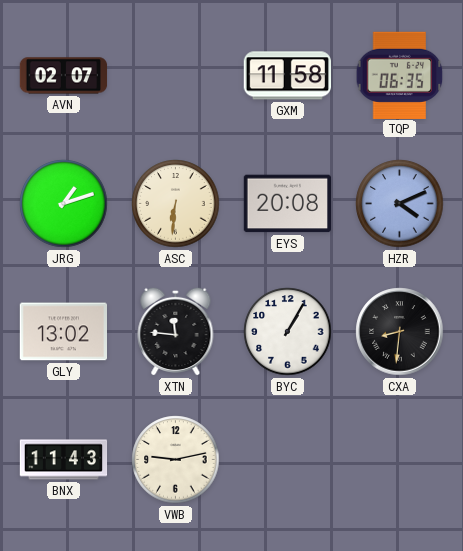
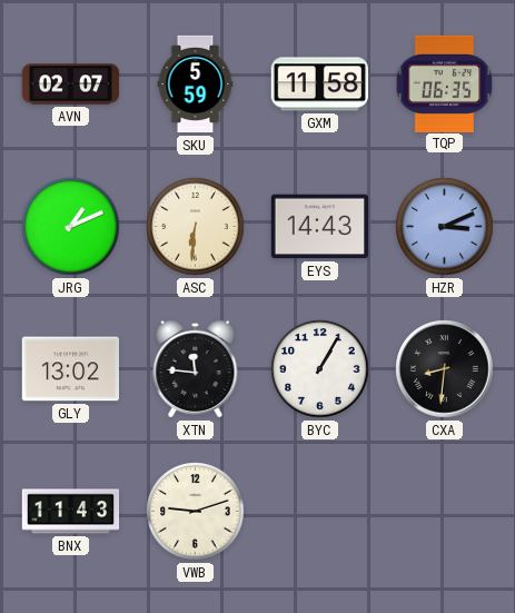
SKU: none -> 5:59 (196, 85)
JRG: 1:12 -> 1:11 (71, 227)
EYS: 20:08 -> 14:43 (319, 227)
HZR: 4:11 -> 3:11 (445, 227)
VWB: 9:13 -> 9:12 (196, 512)
